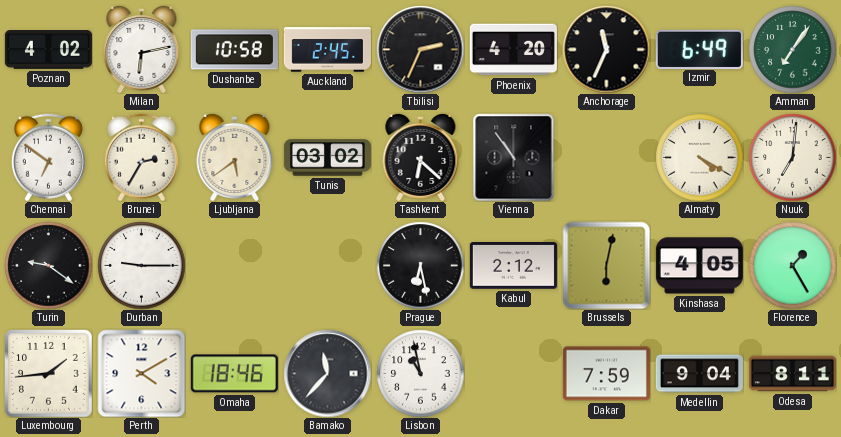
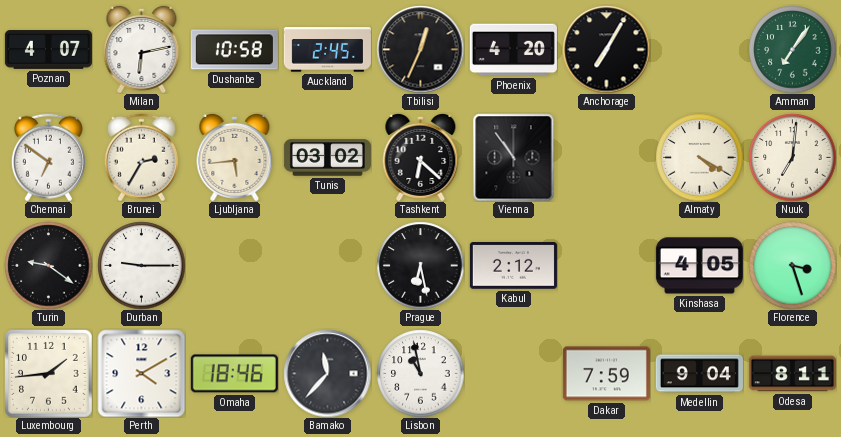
Poznan: 4:02 -> 4:07 (48, 50)
Tbilisi: 2:34 -> 12:34 (420, 49)
Anchorage: 11:34 -> 7:05 (606, 49)
Izmir: 6:49 -> none (699, 49)
Ljubljana: 5:39 -> 5:44 (235, 157)
Brussels: 6:02 -> none (606, 265)
Florence: 1:25 -> 3:27 (792, 265)
